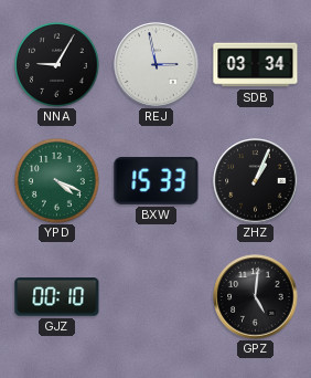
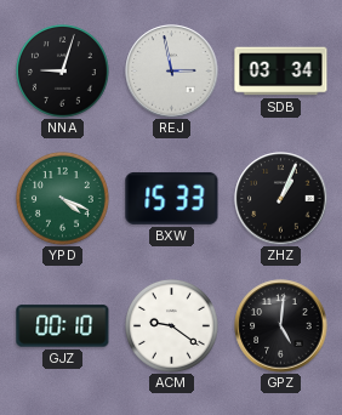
NNA: 9:05 -> 9:03 (63, 72)
ACM: none -> 9:21 (172, 326)
